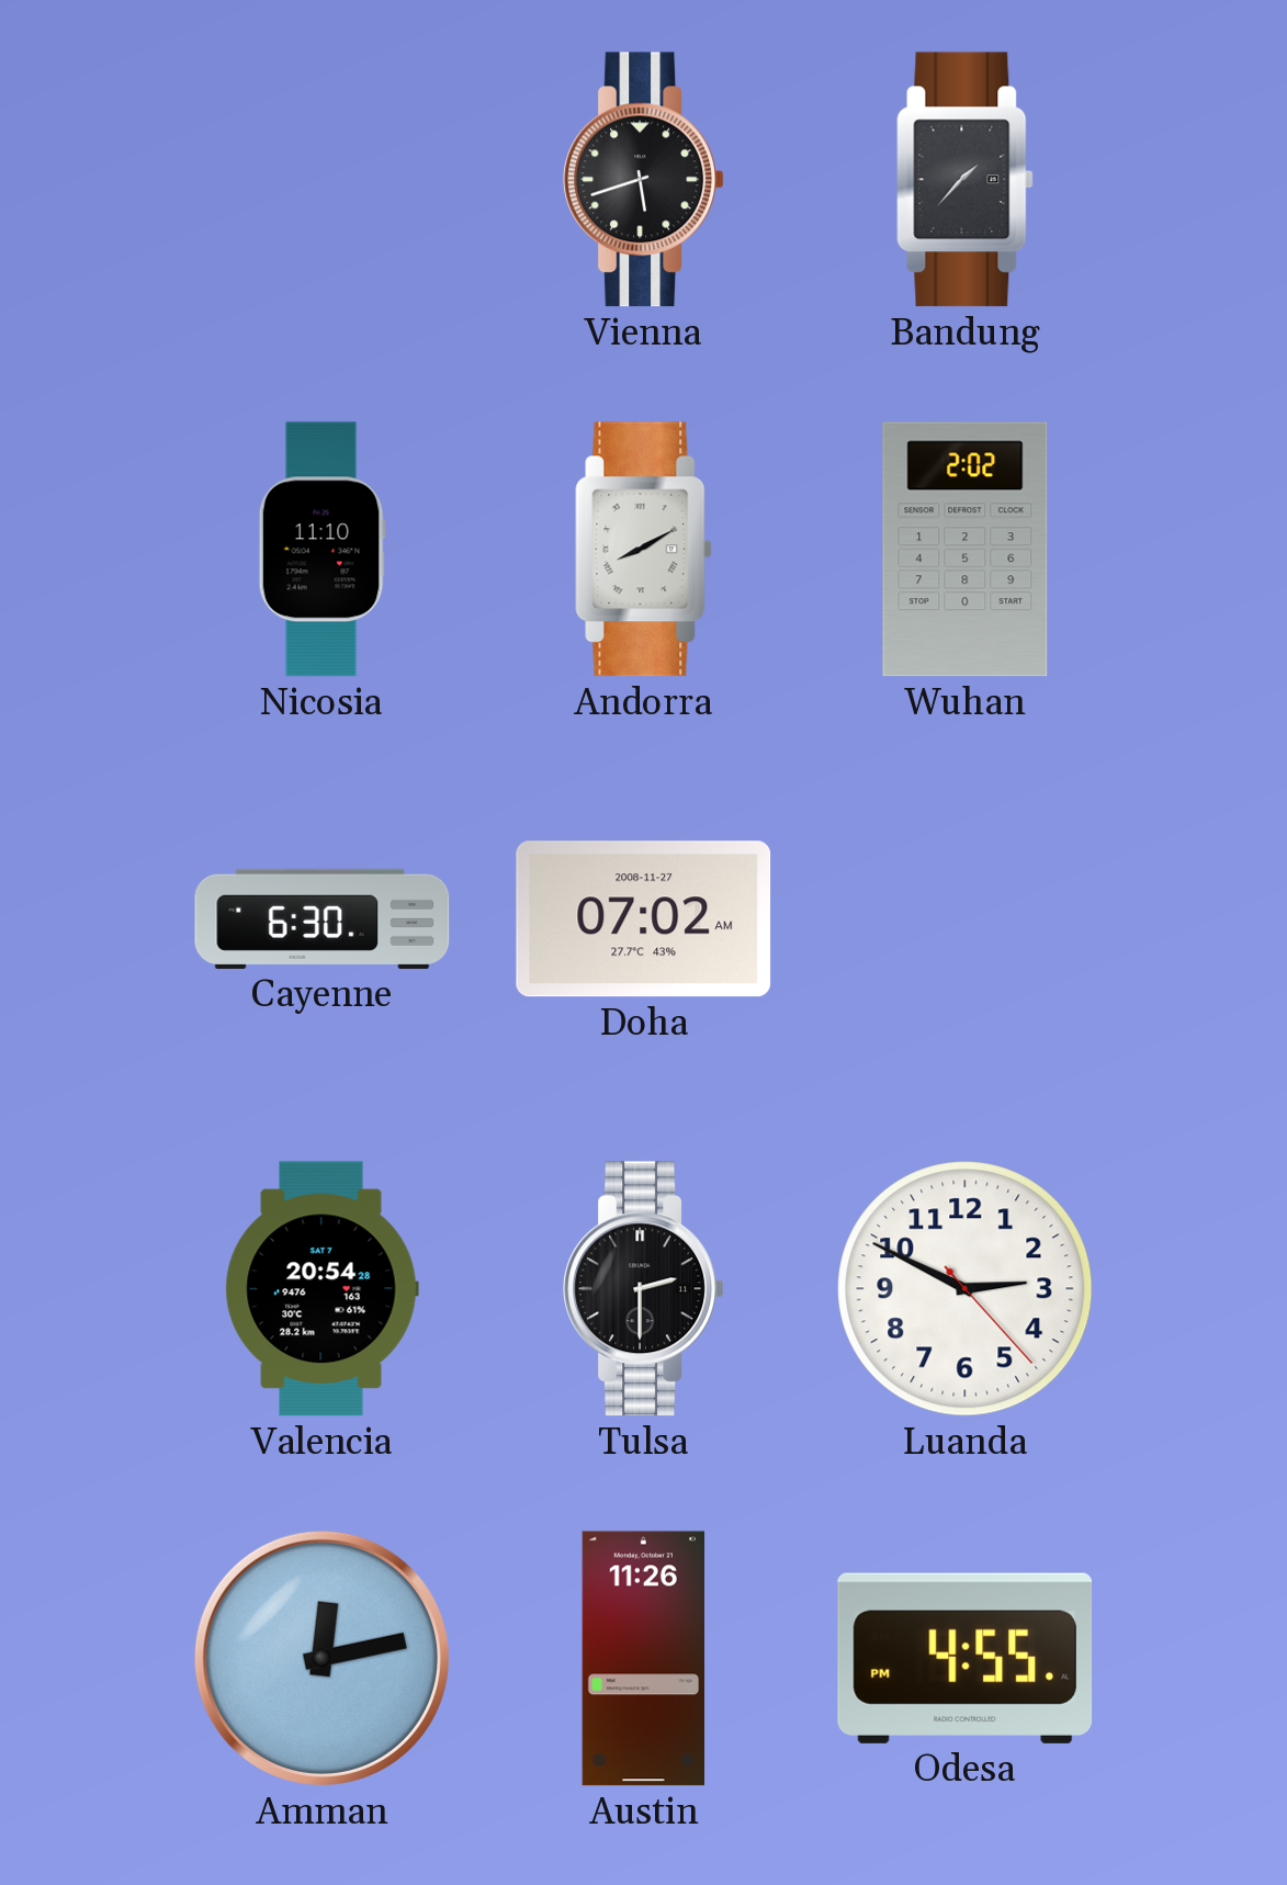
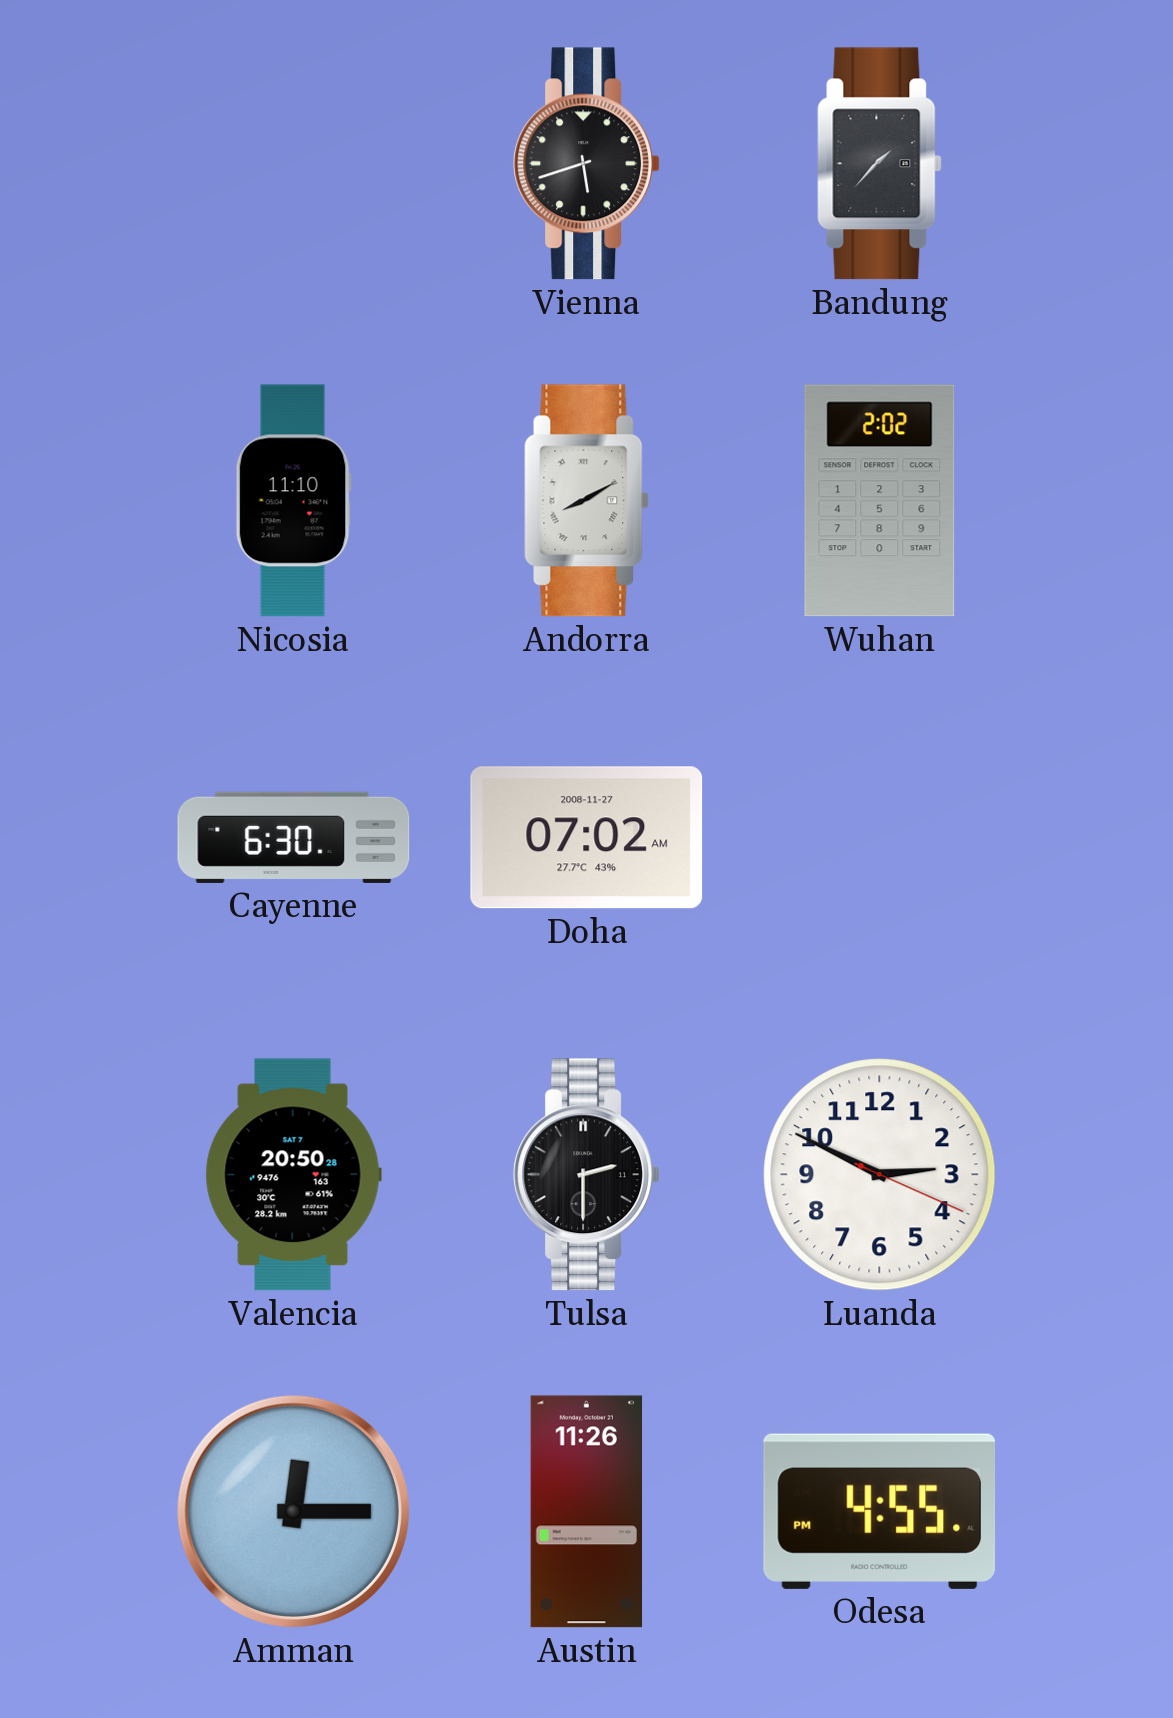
Valencia: 20:54 -> 20:50 (293, 1175)
Luanda: 2:49:23 -> 2:49:19 (880, 1175)
Amman: 12:13 -> 12:15 (293, 1511)
